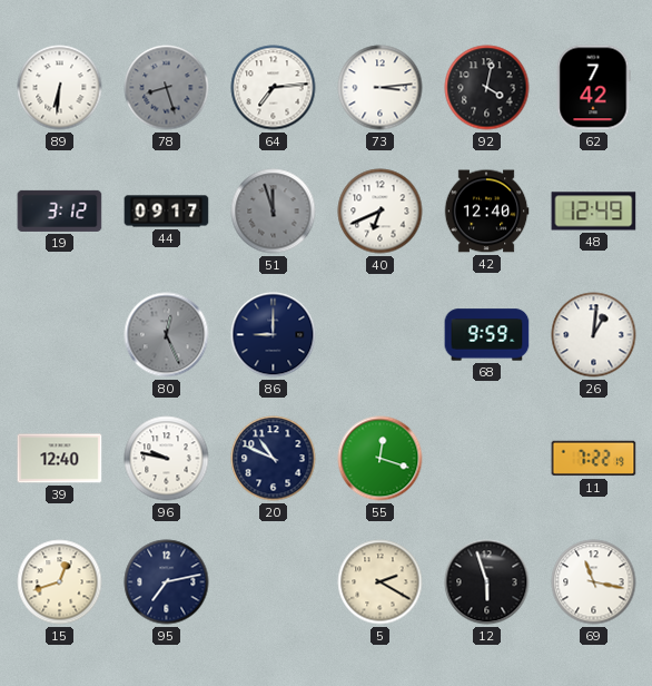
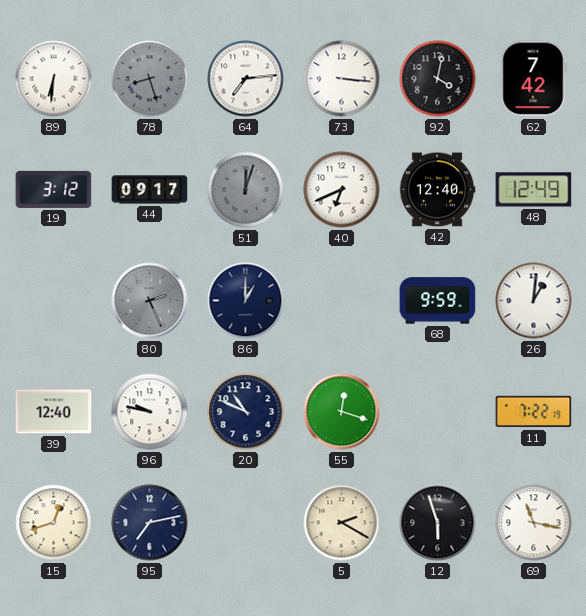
73: 3:14 -> 3:16 (342, 79)
51: 11:57 -> 12:03 (246, 190)
80: 12:26 -> 2:26 (150, 301)
86: 9:00 -> 1:00 (246, 301)
